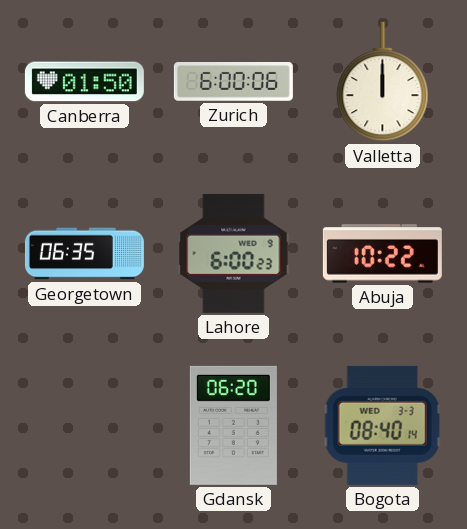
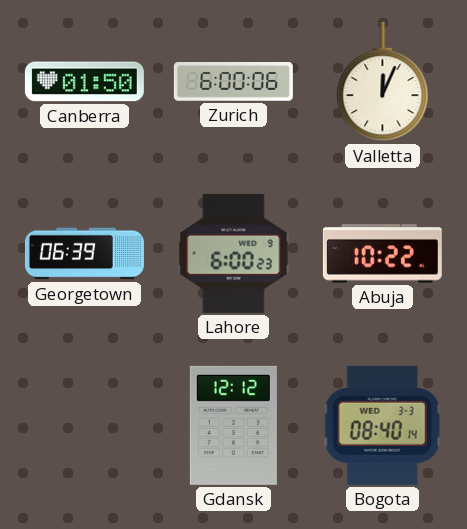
Valletta: 12:00 -> 12:04 (383, 82)
Georgetown: 06:35 -> 06:39 (84, 254)
Gdansk: 06:20 -> 12:12 (233, 425)
